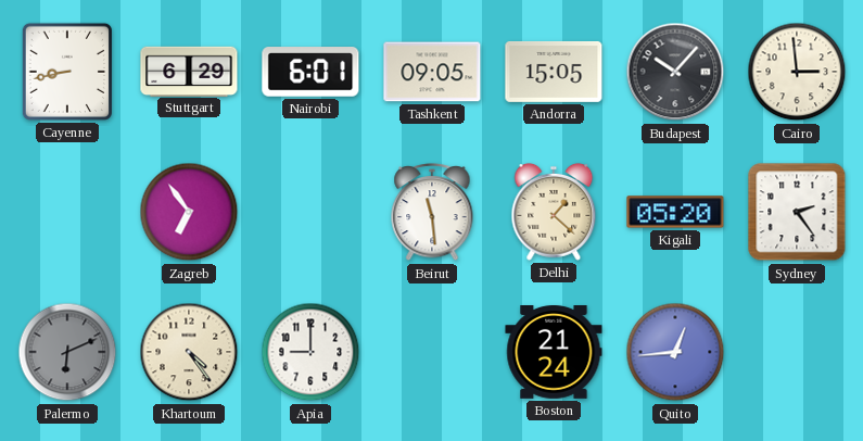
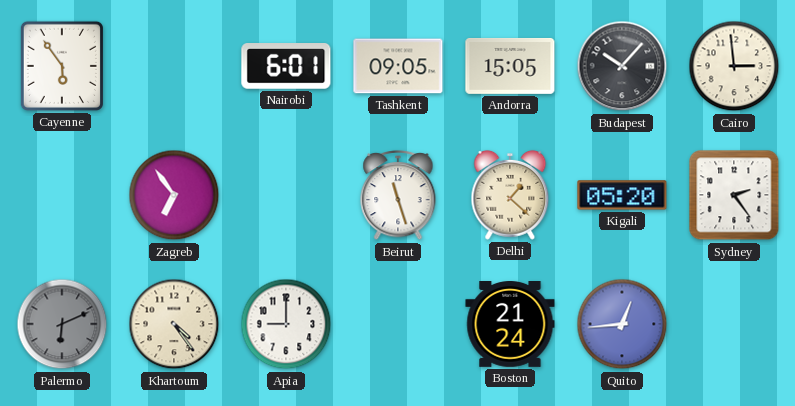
Cayenne: 8:43 -> 5:54 (62, 66)
Stuttgart: 6:29 -> none (189, 71)
Beirut: 11:29 -> 11:27 (398, 195)
